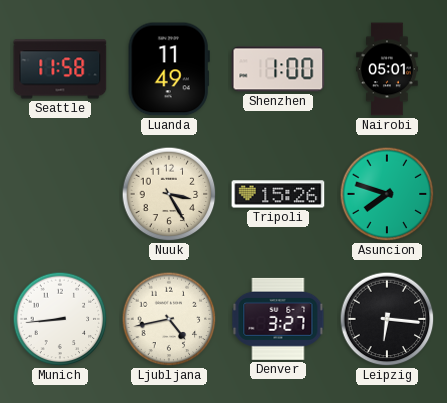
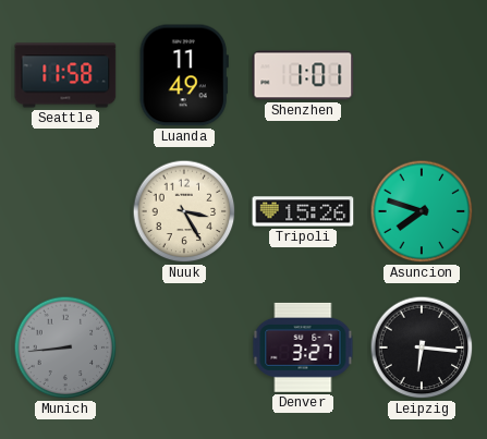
Shenzhen: 1:00 -> 1:01 (303, 75)
Nairobi: 05:01 -> none (387, 69)
Munich dial: white -> grey (65, 347)
Ljubljana: 4:43 -> none (169, 319)
